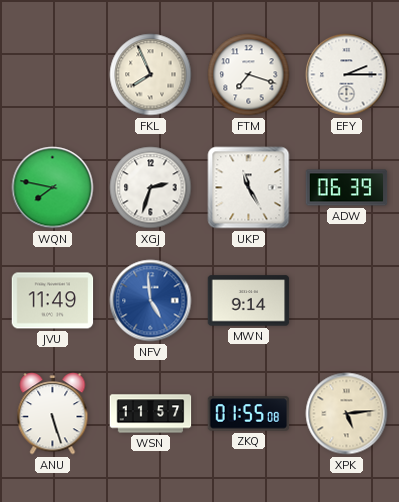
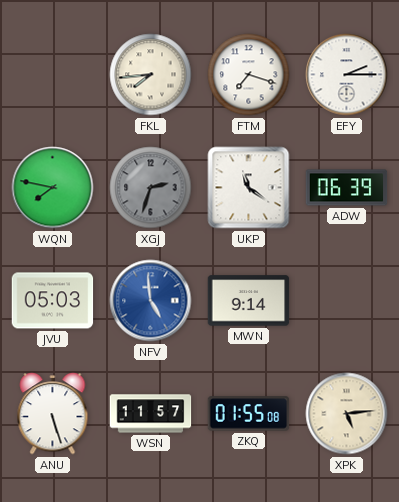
FKL: 7:56 -> 7:44 (151, 75)
XGJ dial: white -> grey (151, 188)
UKP: 11:25 -> 11:21 (249, 188)
JVU: 11:49 -> 05:03 (53, 301)
